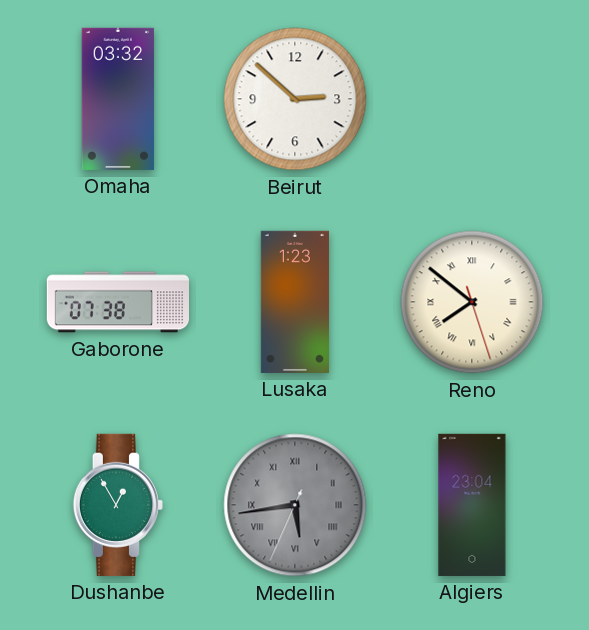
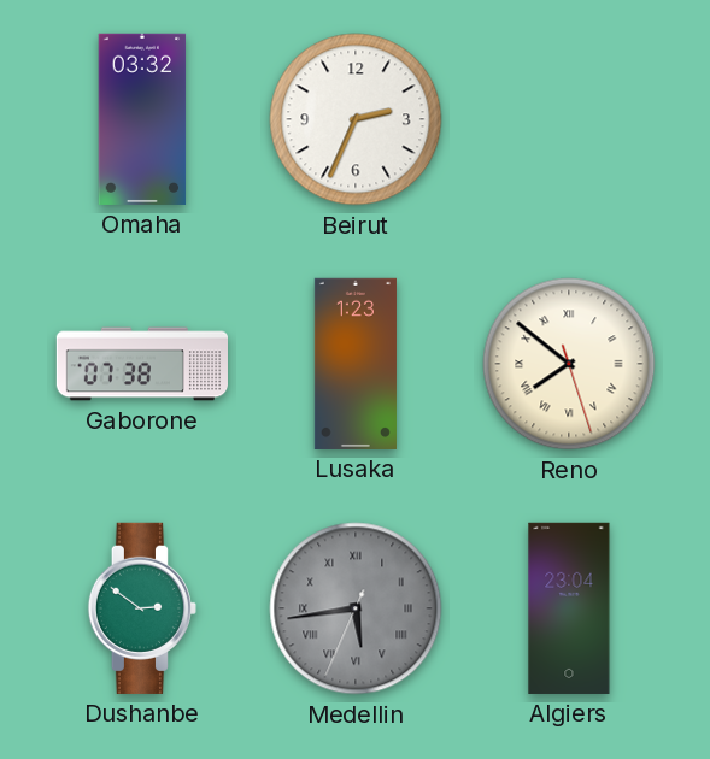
Beirut: 2:52 -> 2:34 (356, 119)
Dushanbe: 12:55 -> 2:51 (142, 608)
